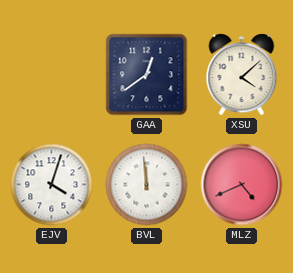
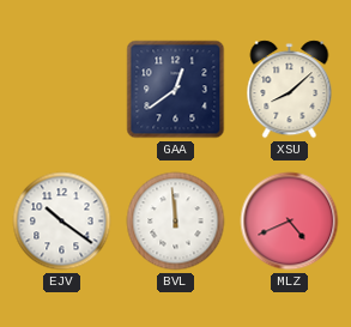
XSU: 4:08 -> 8:08 (290, 90)
EJV: 4:03 -> 10:21 (62, 222)
